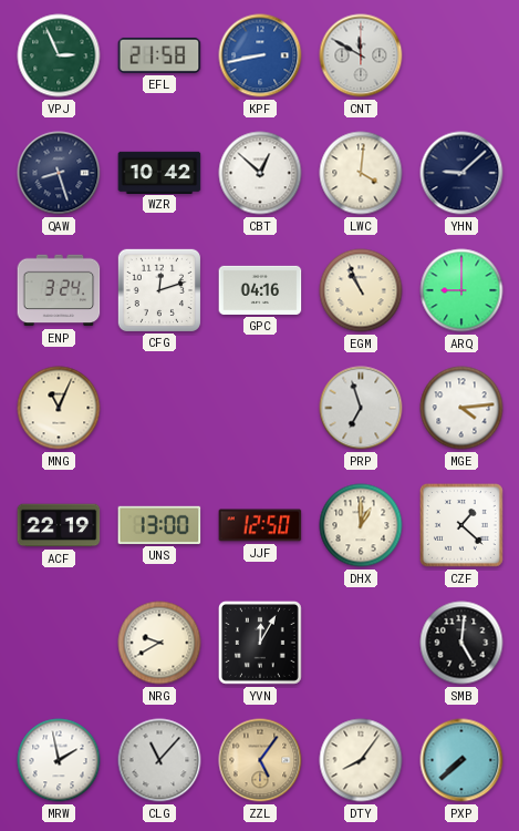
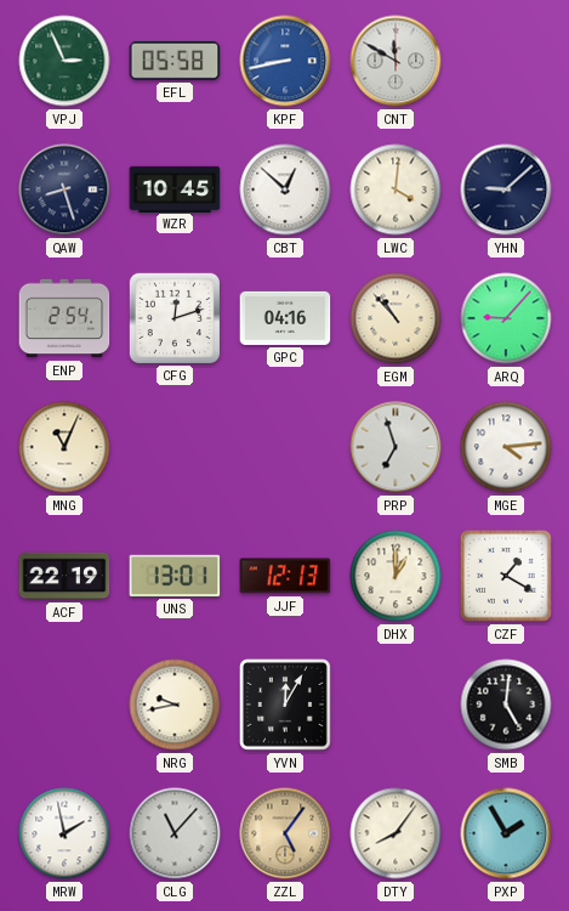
EFL: 21:58 -> 05:58 (175, 61)
WZR: 10:42 -> 10:45 (175, 188)
ENP: 3:24 -> 2:54 (64, 318)
EGM: 10:56 -> 10:53 (396, 318)
ARQ: 9:00 -> 9:07 (506, 318)
UNS: 13:00 -> 13:01 (175, 576)
JJF: 12:50 -> 12:13 (285, 576)
CZF: 1:22 -> 1:20 (507, 577)
NRG: 9:40 -> 9:43 (175, 705)
PXP: 7:38 -> 1:55 (506, 833)
